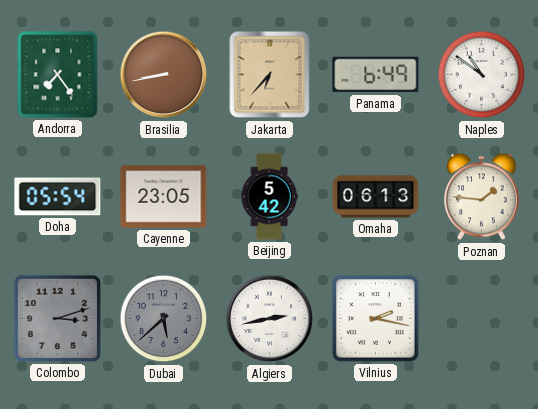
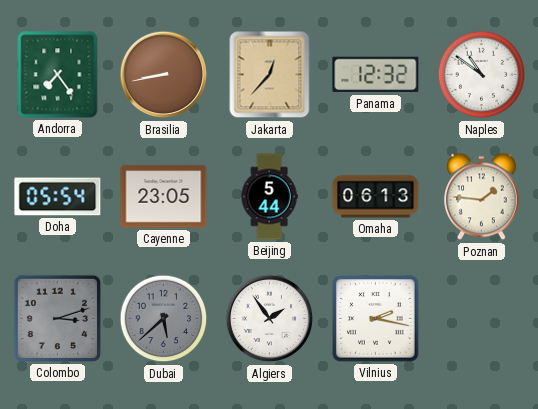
Jakarta: 6:37 -> 12:37 (270, 75)
Panama: 6:49 -> 12:32 (376, 75)
Beijing: 5:42 -> 5:44 (269, 197)
Algiers: 2:43 -> 1:54 (270, 319)
